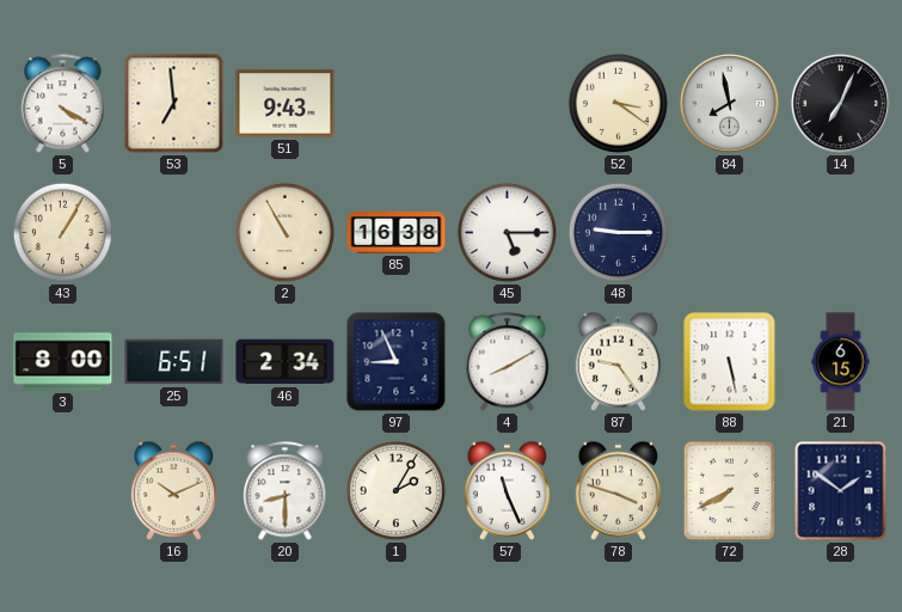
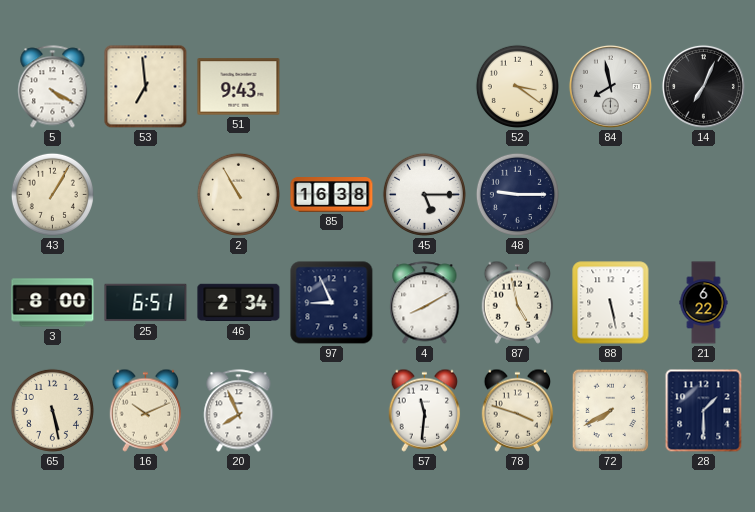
87: 9:24 -> 4:58 (518, 302)
21: 6:15 -> 6:22 (704, 303)
65: none -> 5:28 (52, 410)
20: 8:30 -> 7:56 (239, 411)
1: 2:05 -> none (395, 490)
57: 11:26 -> 11:31 (425, 410)
28: 1:51 -> 1:30 (704, 411)
